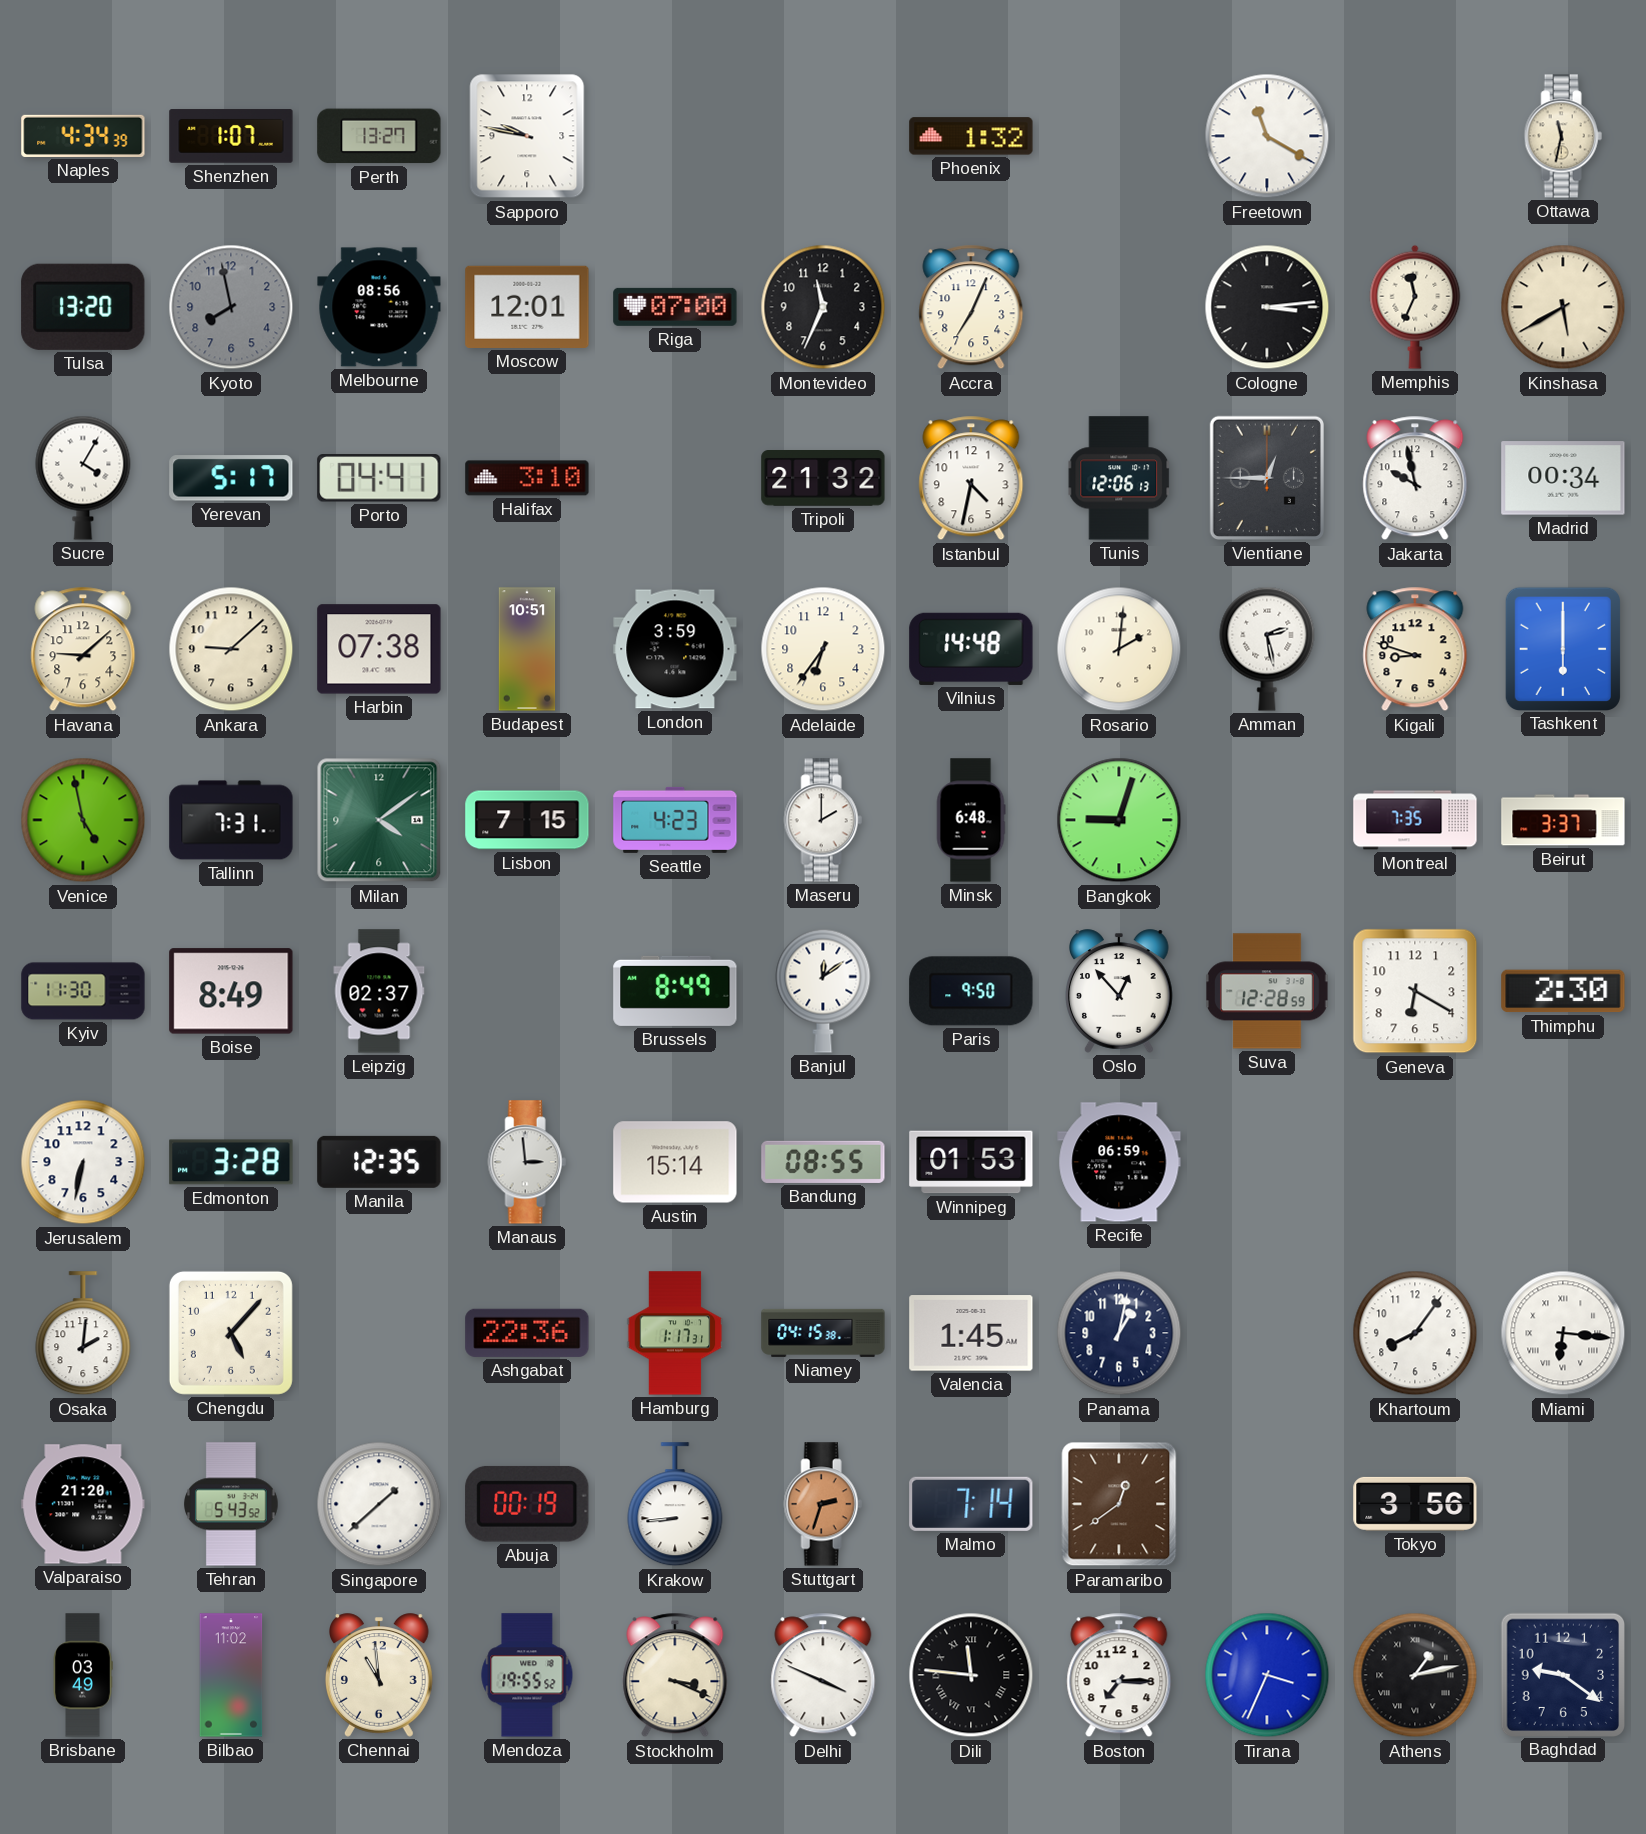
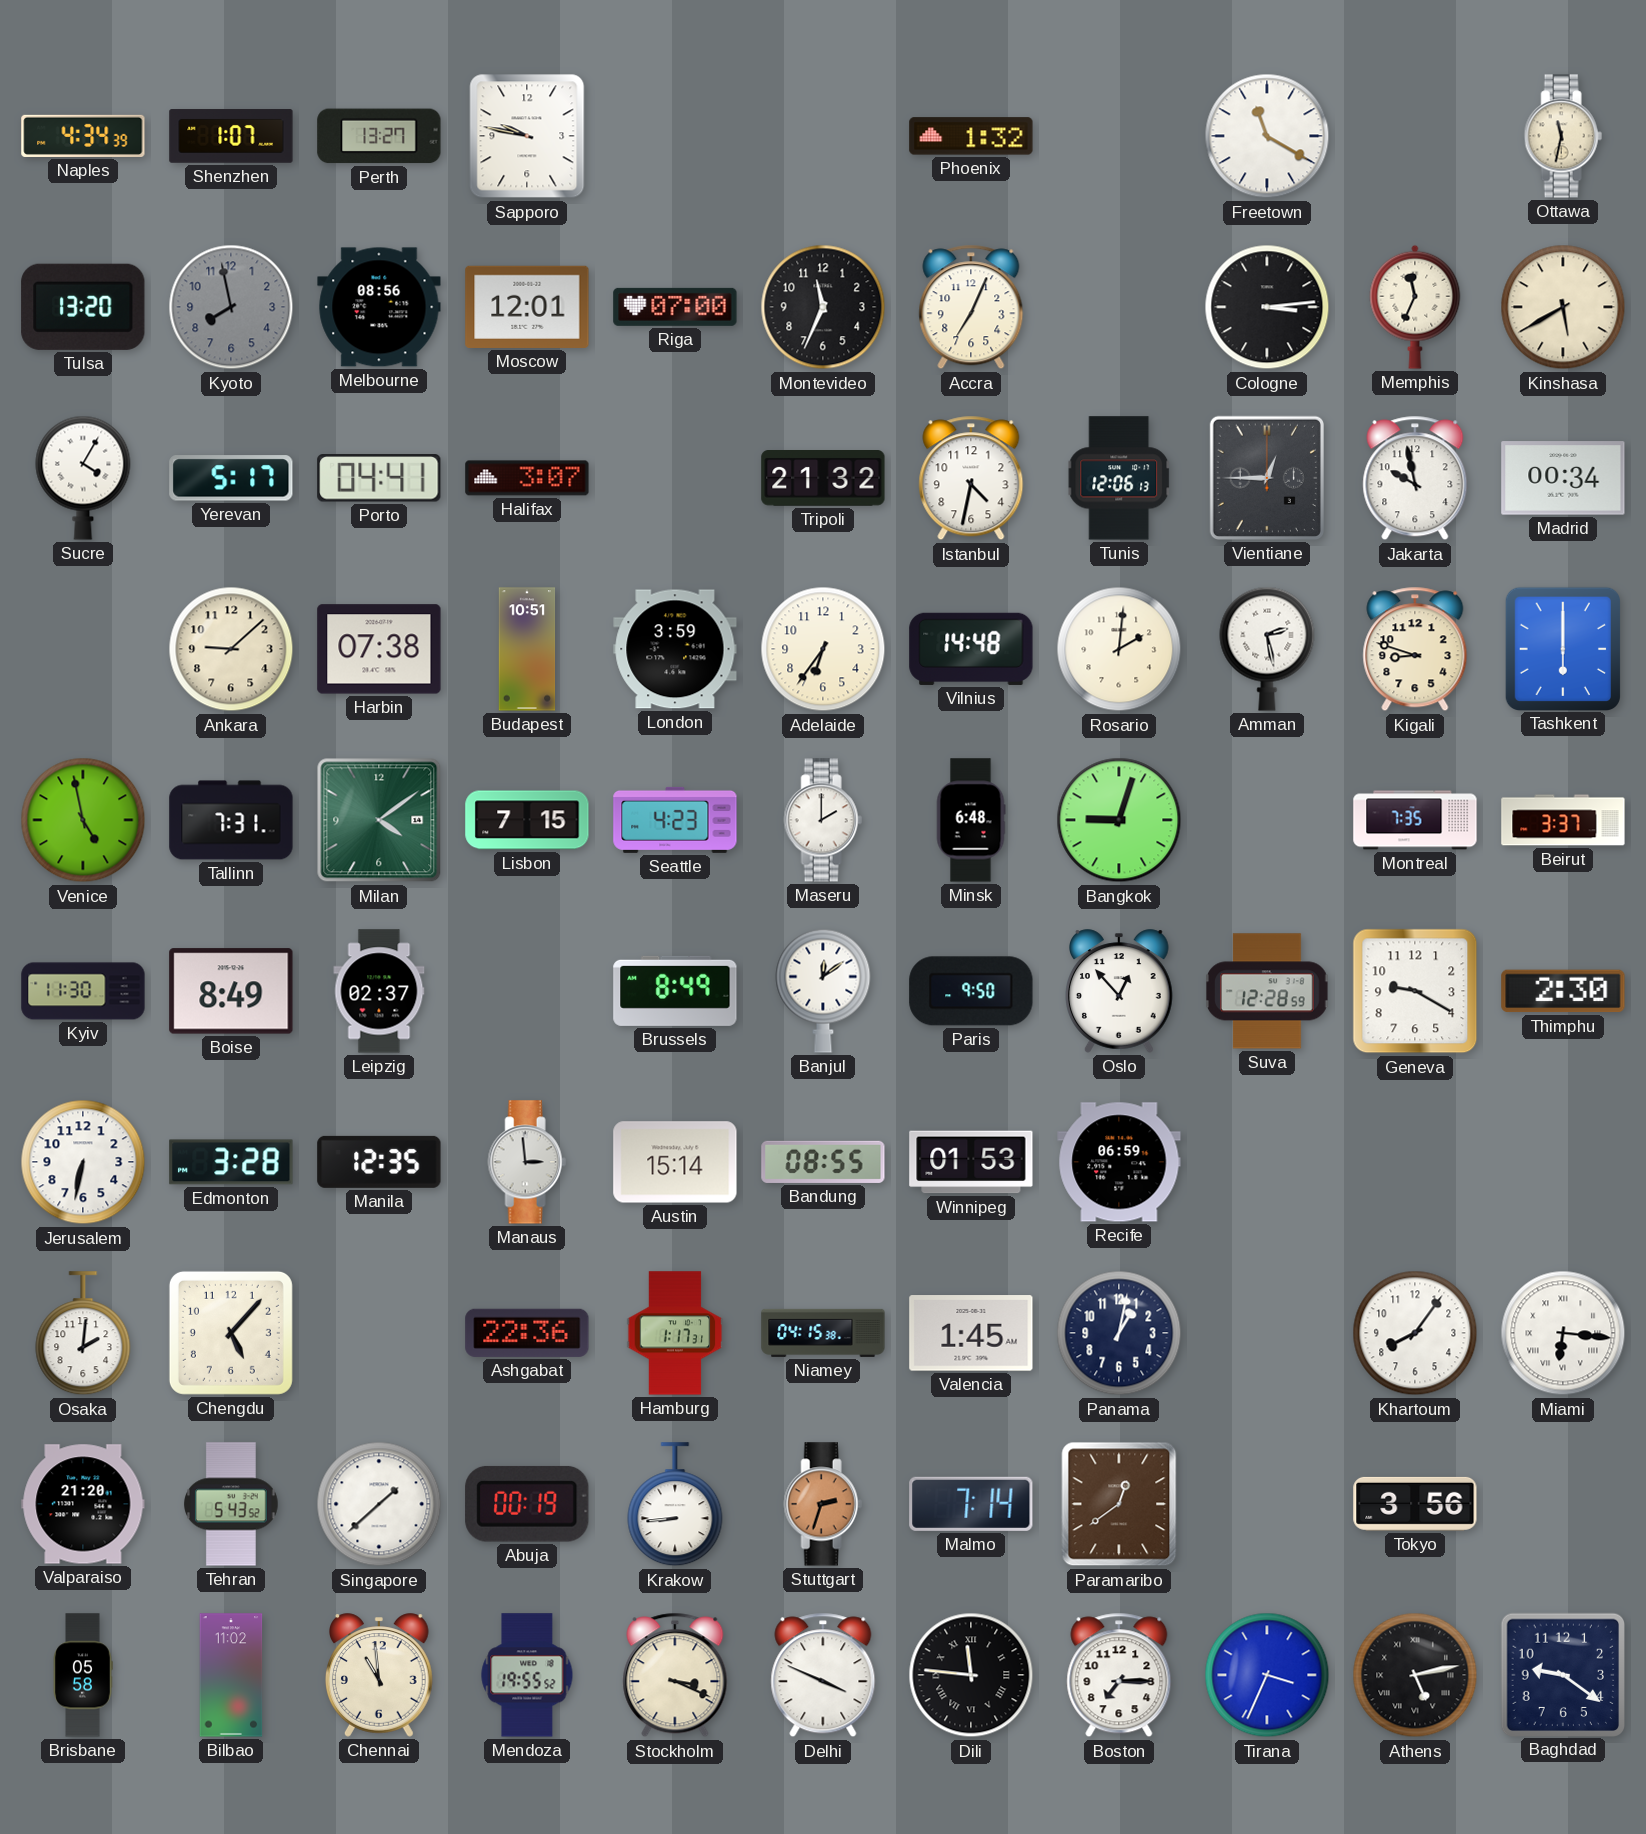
Halifax: 3:10 -> 3:07 (527, 478)
Havana: 9:08 -> none (83, 649)
Geneva: 6:20 -> 9:20 (1415, 991)
Brisbane: 03:49 -> 05:58 (83, 1675)
Athens: 1:13 -> 5:13 (1415, 1675)
